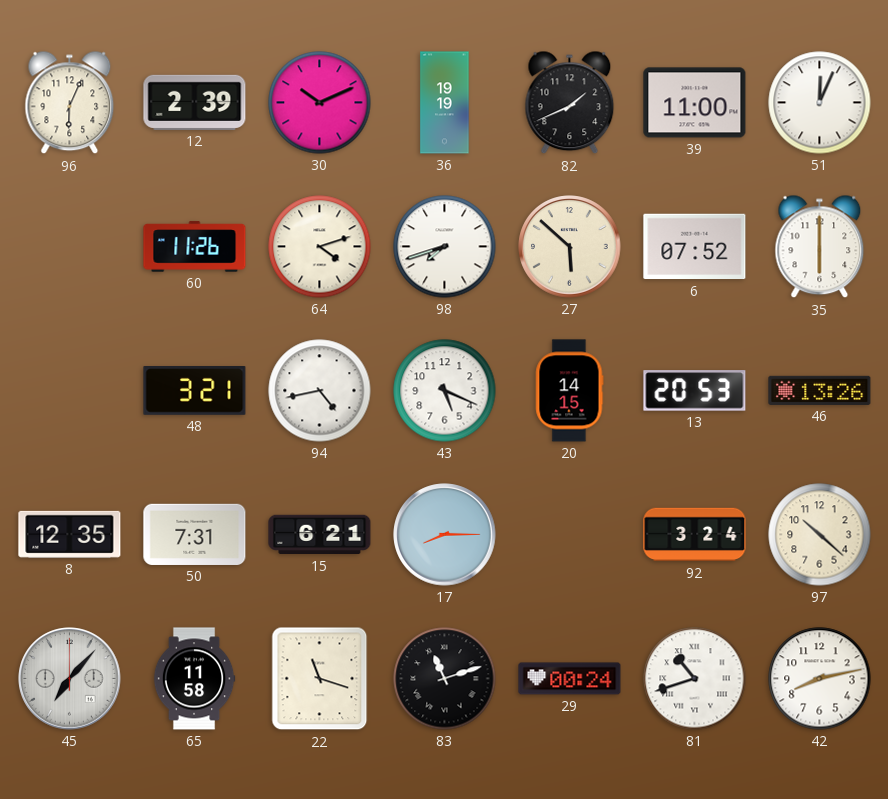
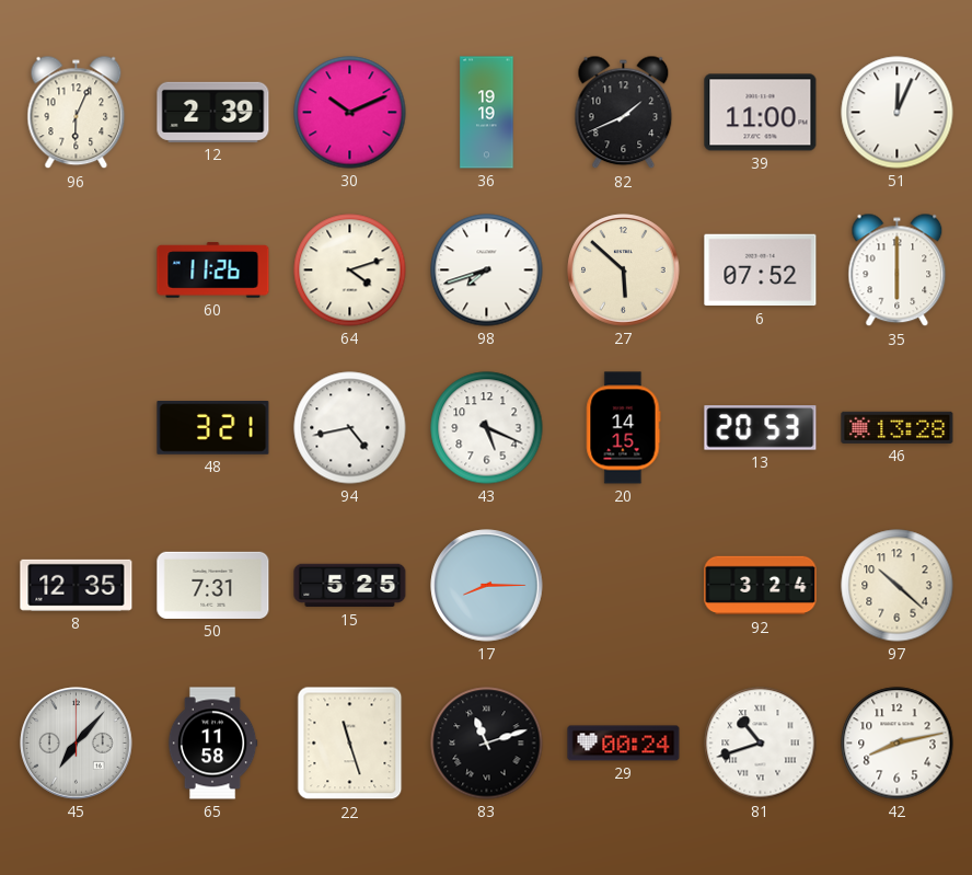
46: 13:26 -> 13:28 (898, 427)
15: 6:21 -> 5:25 (350, 586)
22: 11:18 -> 11:27 (350, 744)
